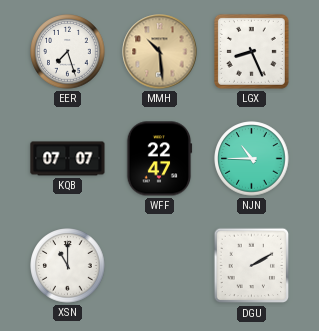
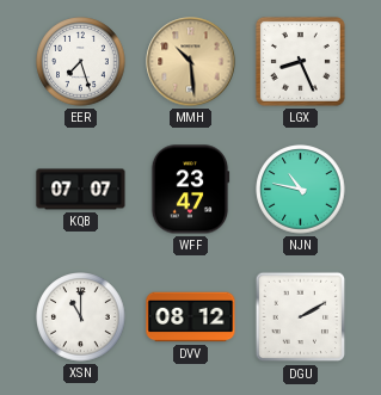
WFF: 22:47 -> 23:47 (190, 190)
NJN: 10:45 -> 10:47 (301, 190)
DVV: none -> 08:12 (191, 317)
